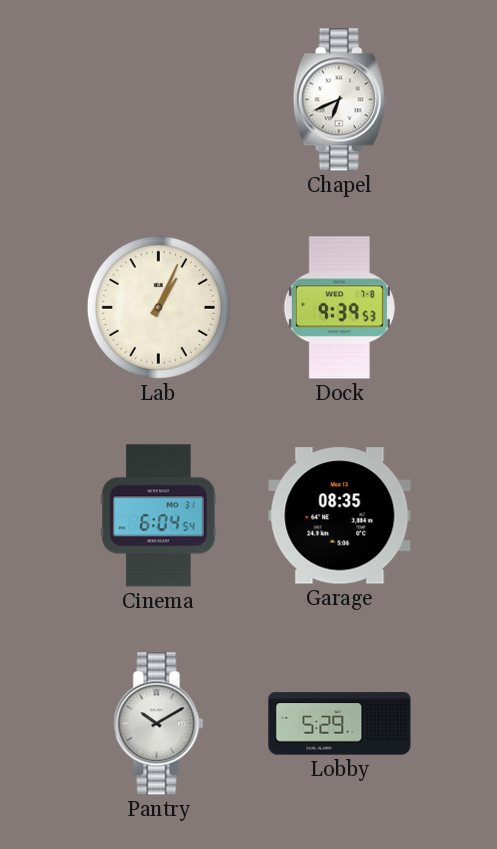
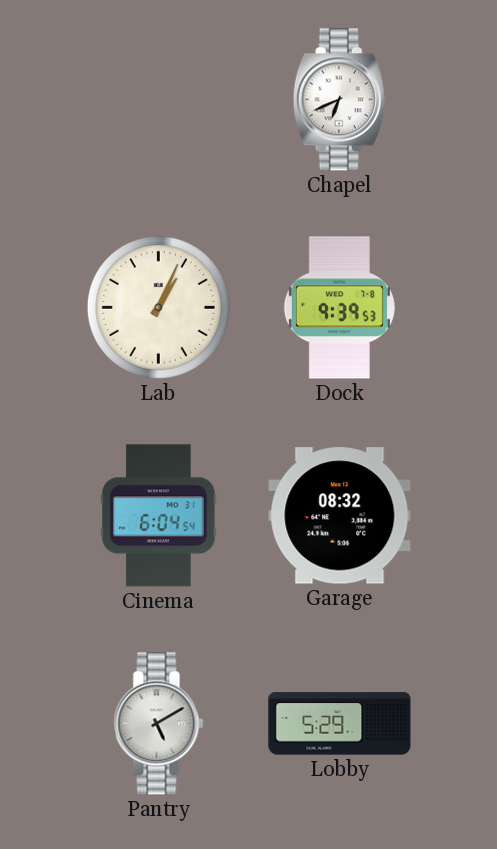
Garage: 08:35 -> 08:32 (340, 516)
Pantry: 10:10 -> 5:10 (159, 724)
